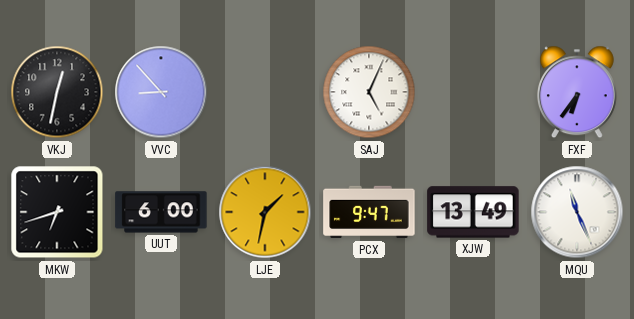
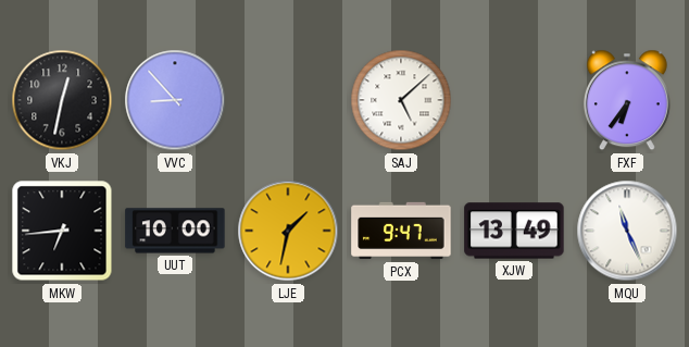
SAJ: 5:04 -> 5:08 (401, 100)
MKW: 6:42 -> 6:44 (62, 231)
UUT: 6:00 -> 10:00 (175, 231)
